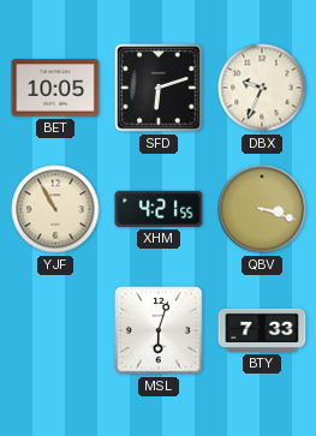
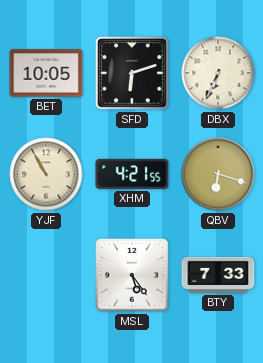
DBX: 9:34 -> 6:34 (218, 73)
QBV: 3:18 -> 6:18 (218, 174)
MSL: 6:03 -> 5:24 (132, 275)
